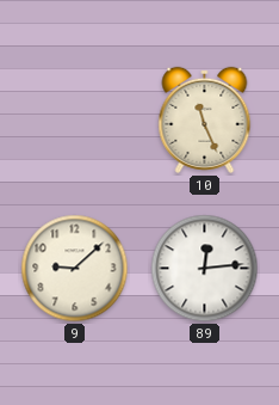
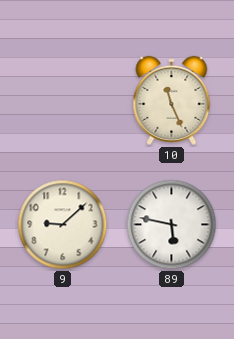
89: 12:14 -> 5:47 (172, 225)
